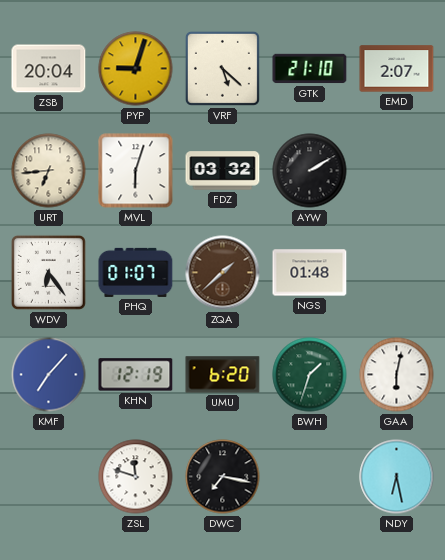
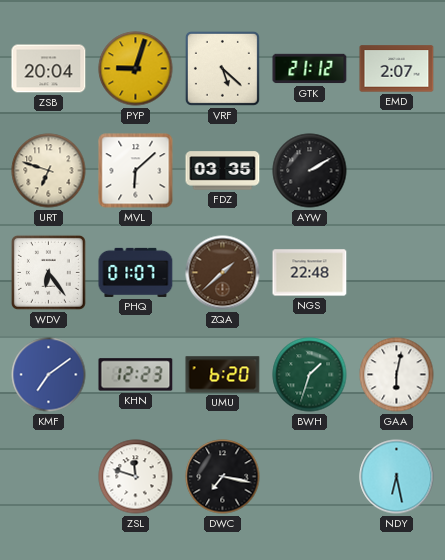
GTK: 21:10 -> 21:12 (310, 69)
URT: 6:44 -> 6:48 (49, 171)
MVL: 6:03 -> 6:08 (136, 171)
FDZ: 03:32 -> 03:35 (223, 171)
NGS: 01:48 -> 22:48 (310, 273)
KMF: 7:07 -> 7:09 (49, 375)
KHN: 12:19 -> 12:23 (136, 375)
